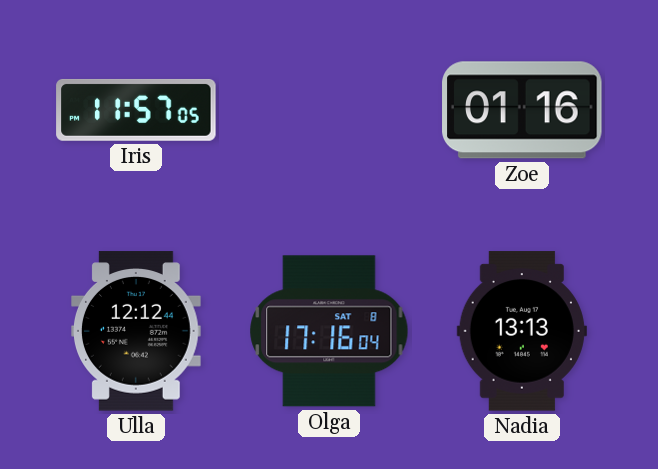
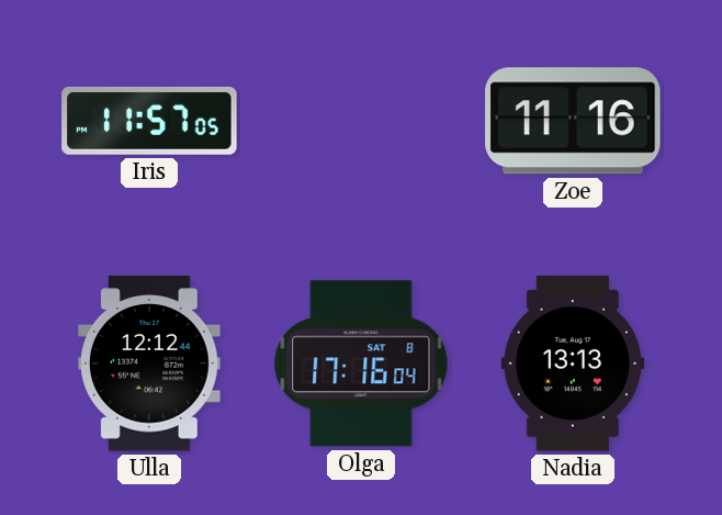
Zoe: 01:16 -> 11:16 (573, 121)
